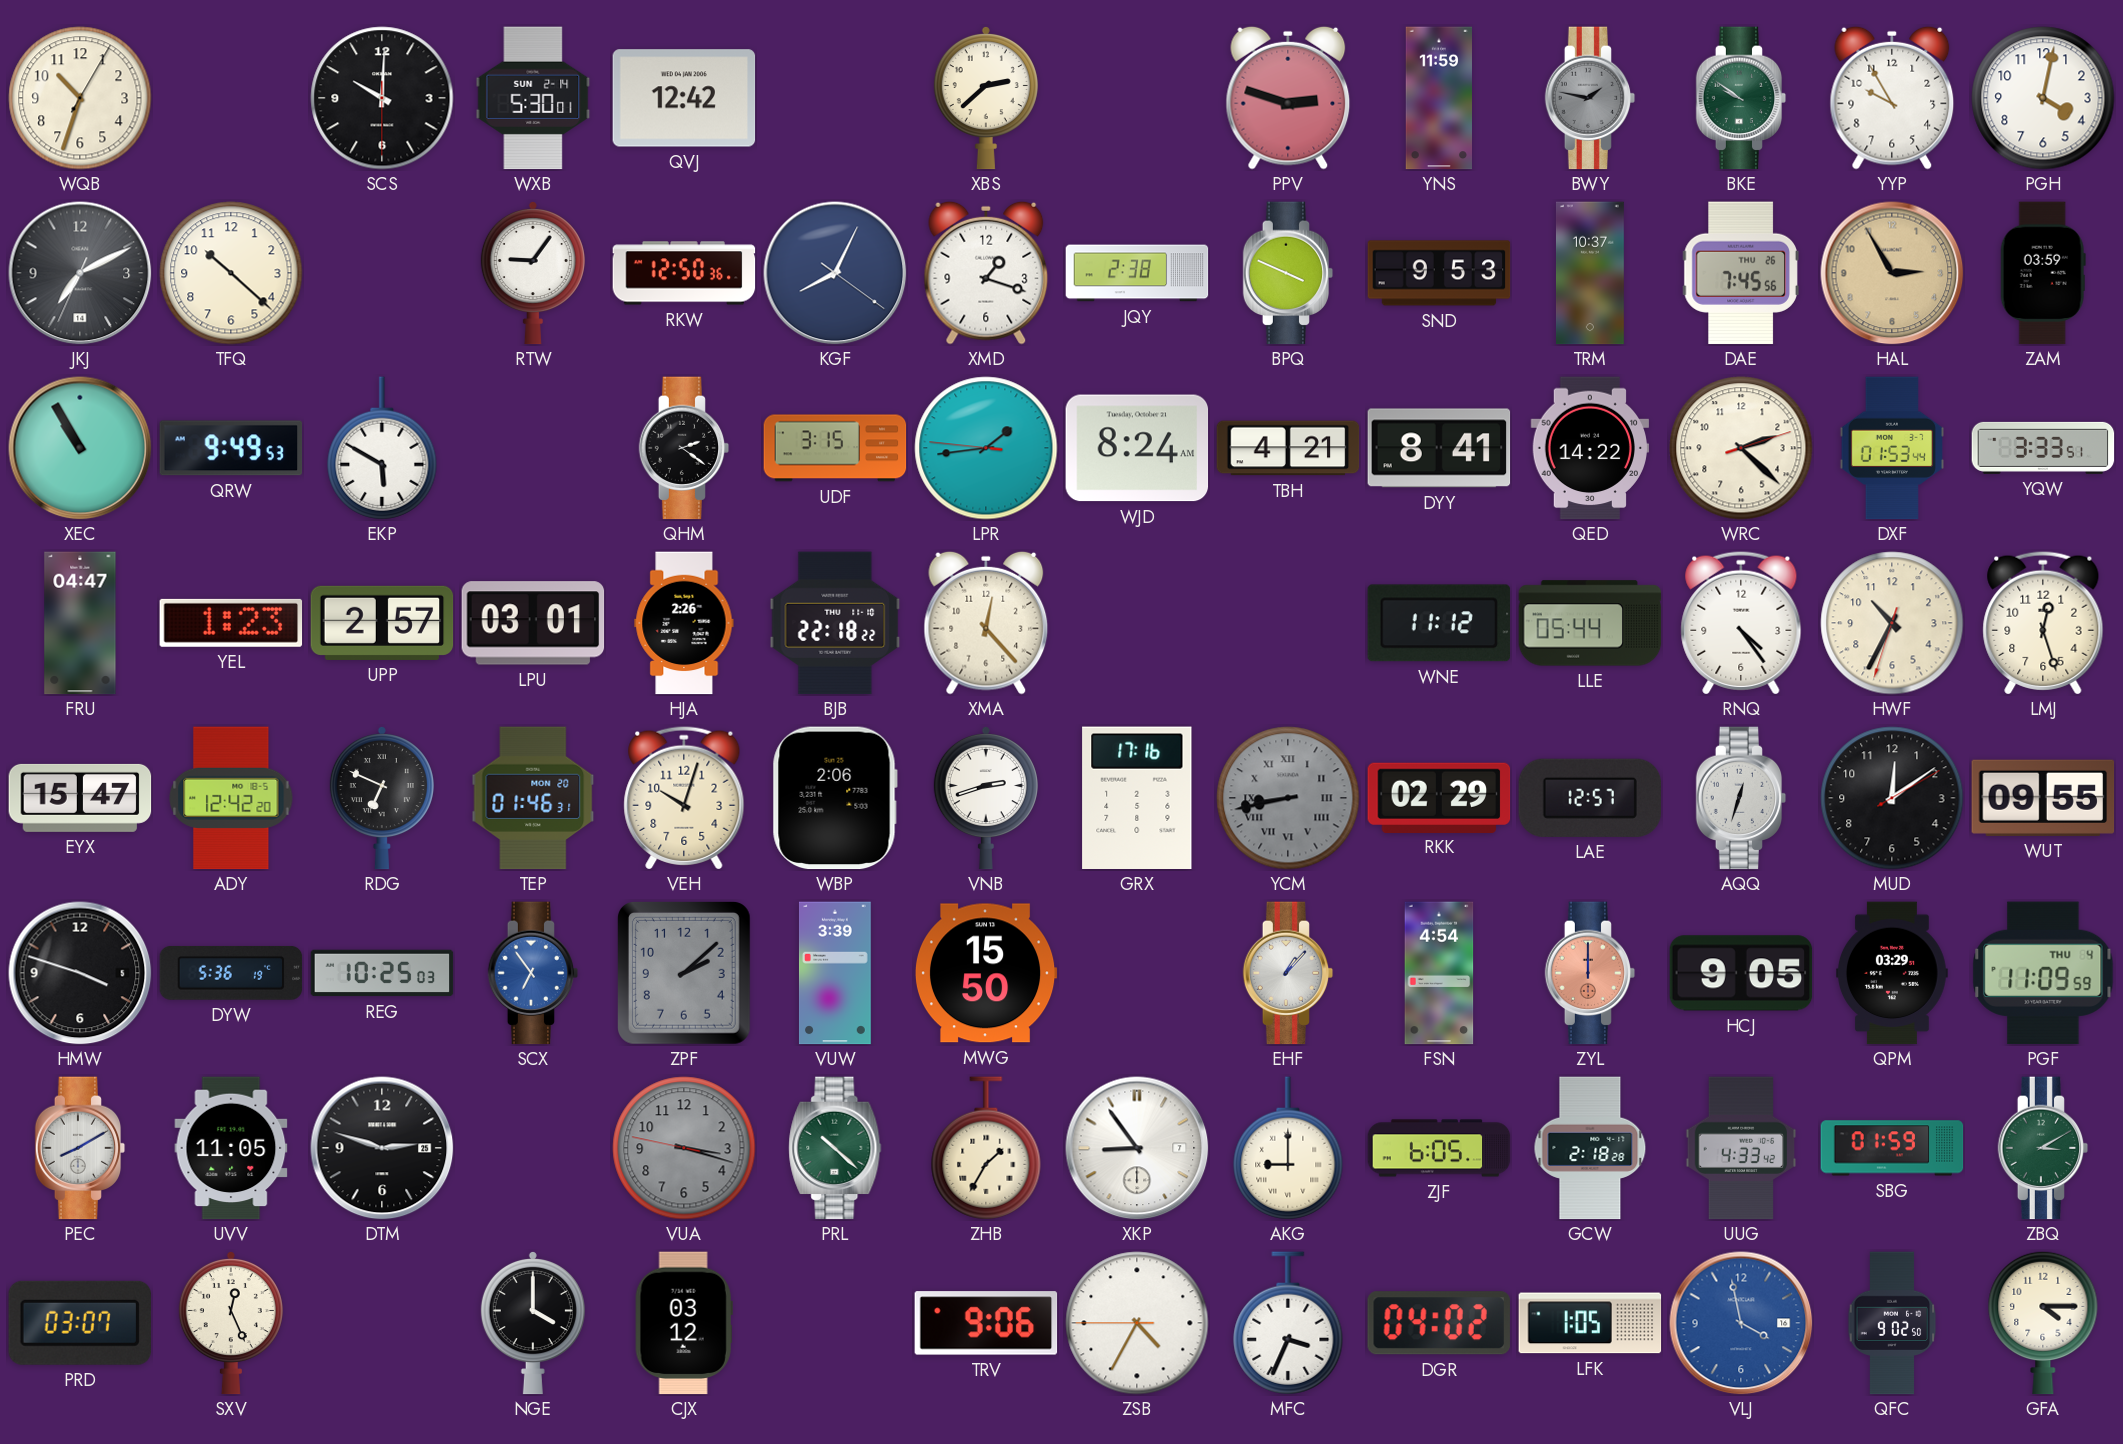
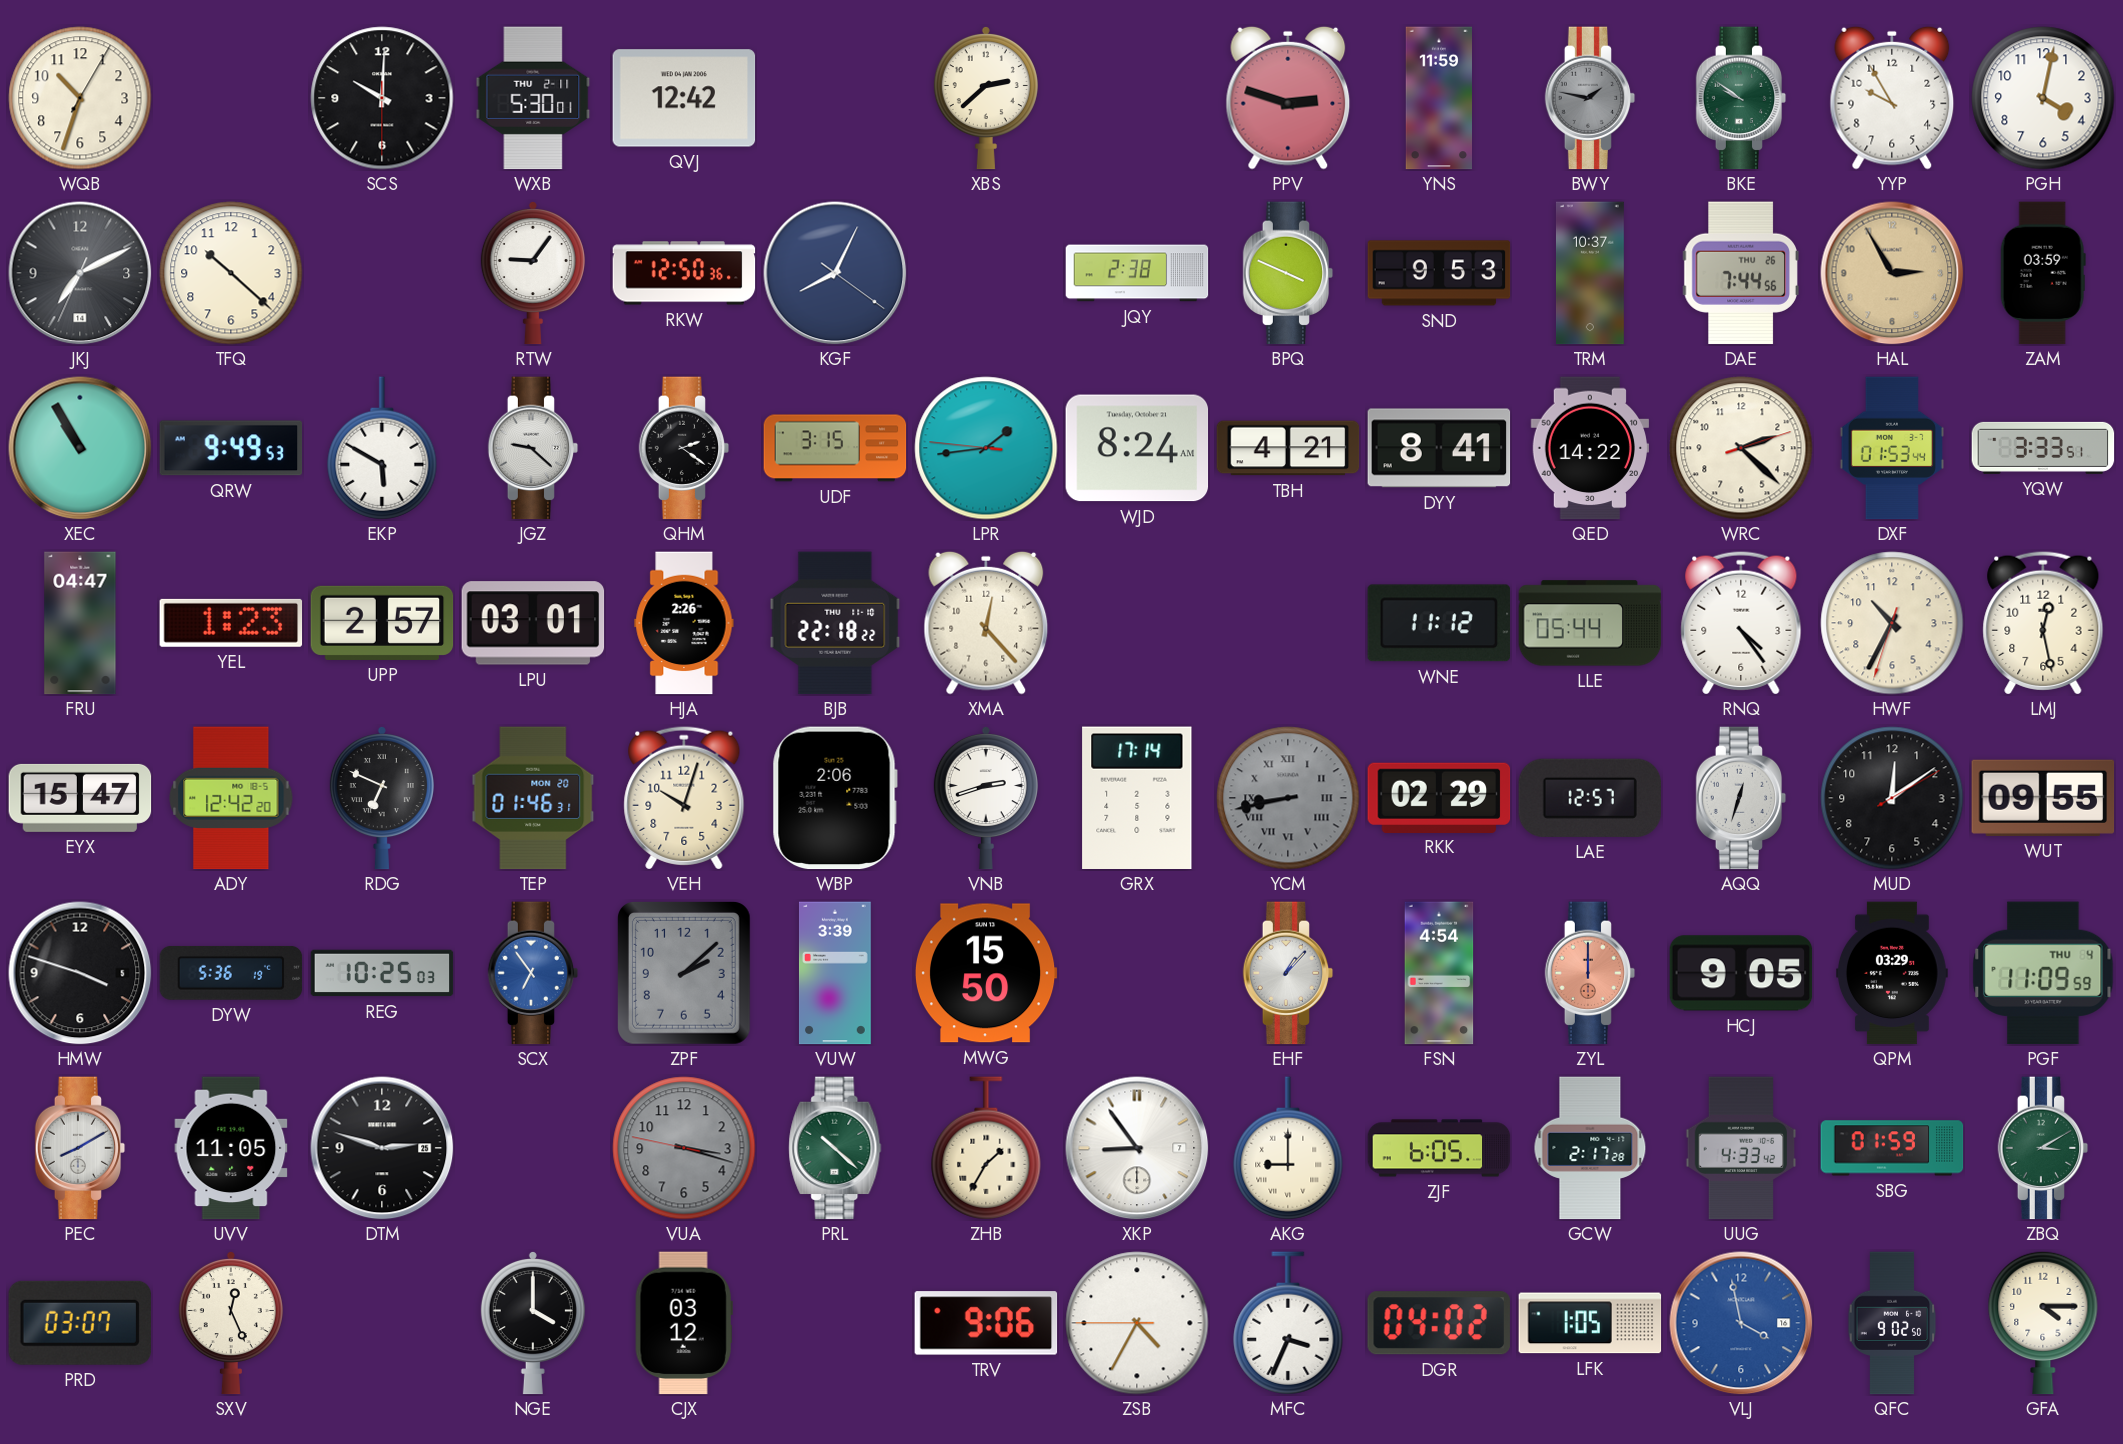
WXB date: SUN 2-14 -> THU 2-11 (533, 98)
XMD: 1:18 -> none (986, 273)
DAE: 7:45 -> 7:44 (1741, 273)
JGZ: none -> 9:22 (533, 448)
LMJ: 12:27 -> 12:28 (2043, 623)
GRX: 17:16 -> 17:14 (1137, 798)
GCW: 2:18 -> 2:17 (1590, 1148)
